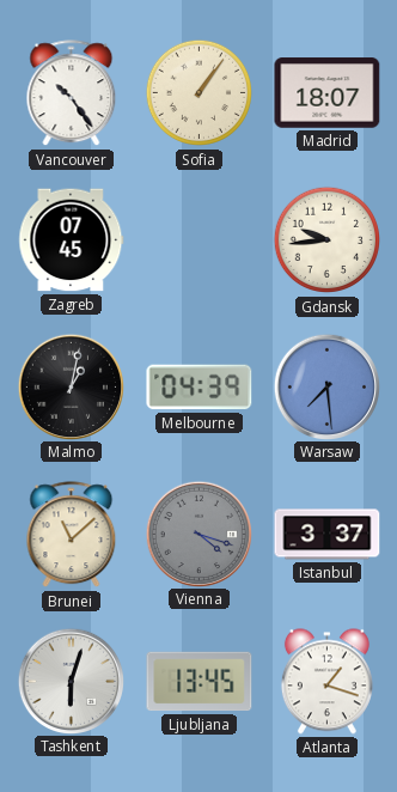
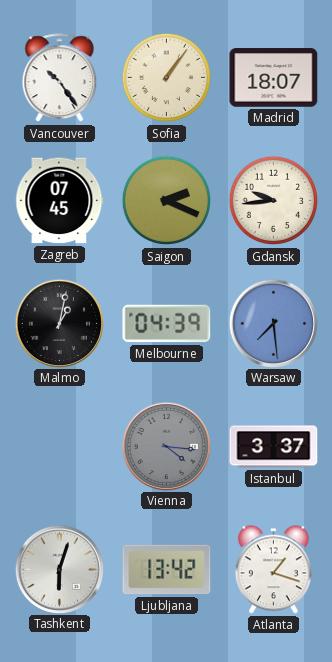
Saigon: none -> 2:19 (167, 201)
Brunei: 11:08 -> none (72, 535)
Vienna: 4:18 -> 4:16 (166, 446)
Ljubljana: 13:45 -> 13:42 (167, 570)
